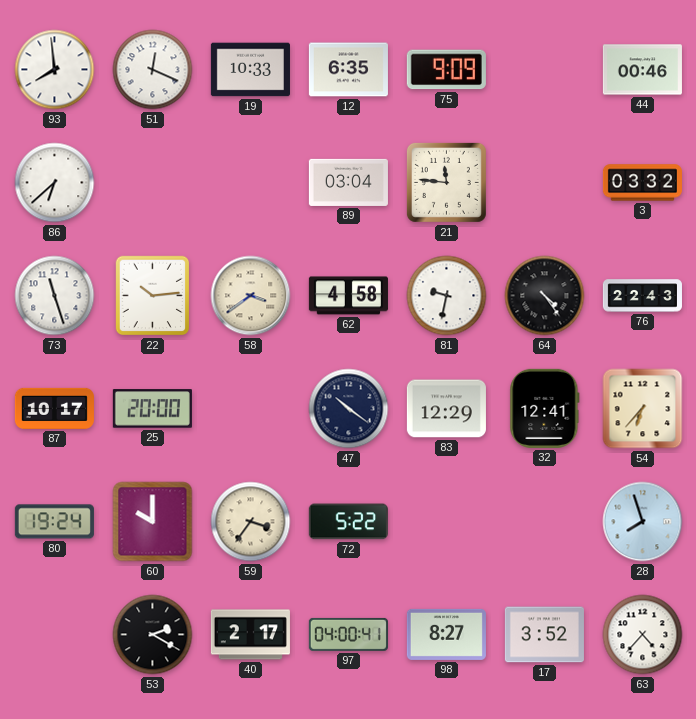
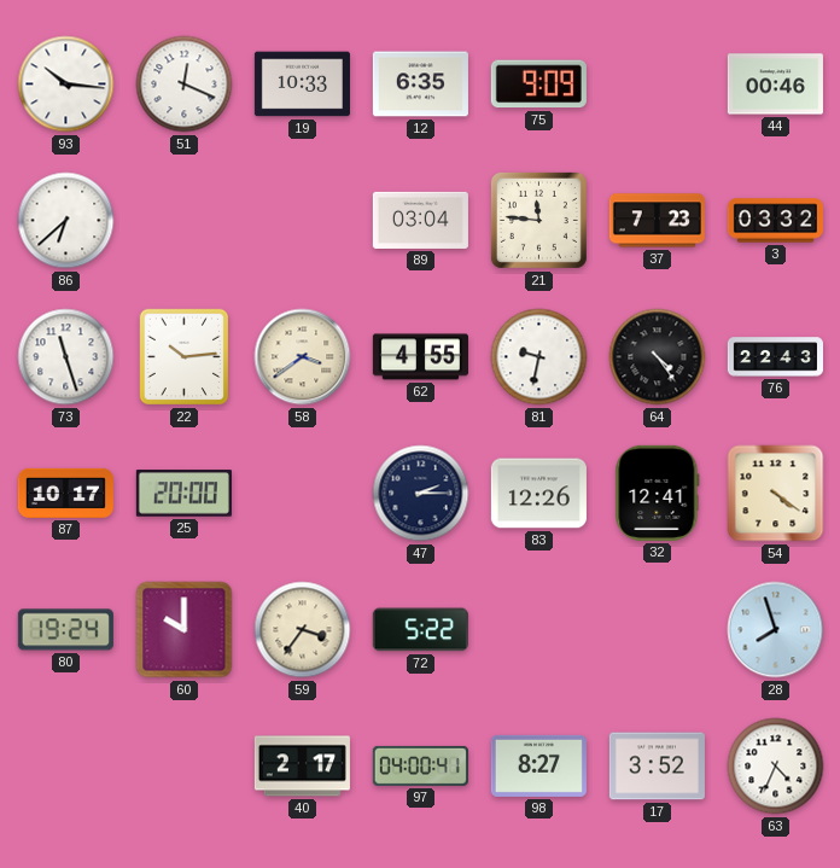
93: 7:59 -> 10:16 (66, 85)
37: none -> 7:23 (657, 221)
62: 4:58 -> 4:55 (420, 357)
47: 10:21 -> 2:15 (421, 494)
83: 12:29 -> 12:26 (538, 494)
54: 6:37 -> 4:21 (776, 494)
53: 2:20 -> none (153, 635)
63: 4:37 -> 4:34 (776, 767)
